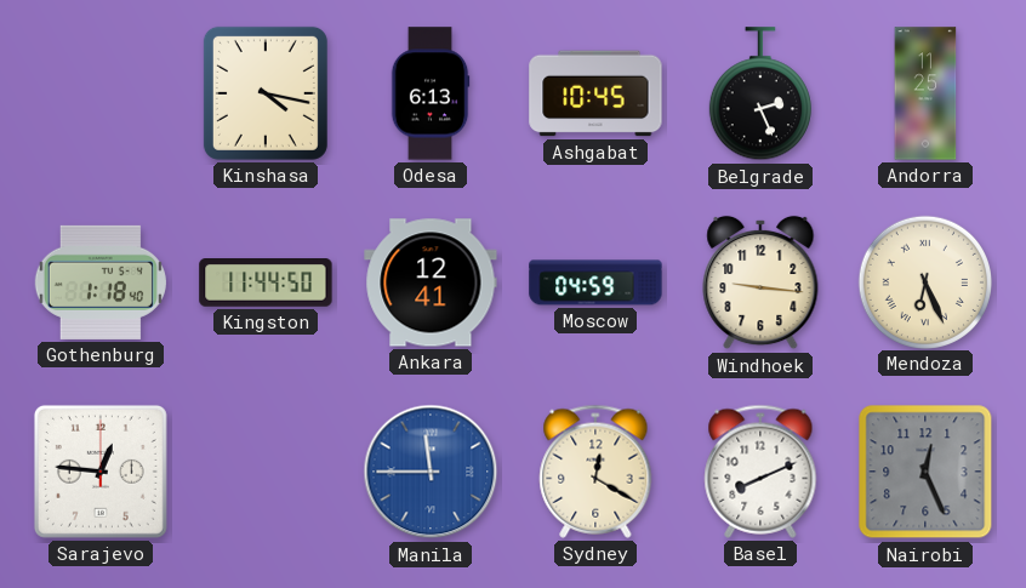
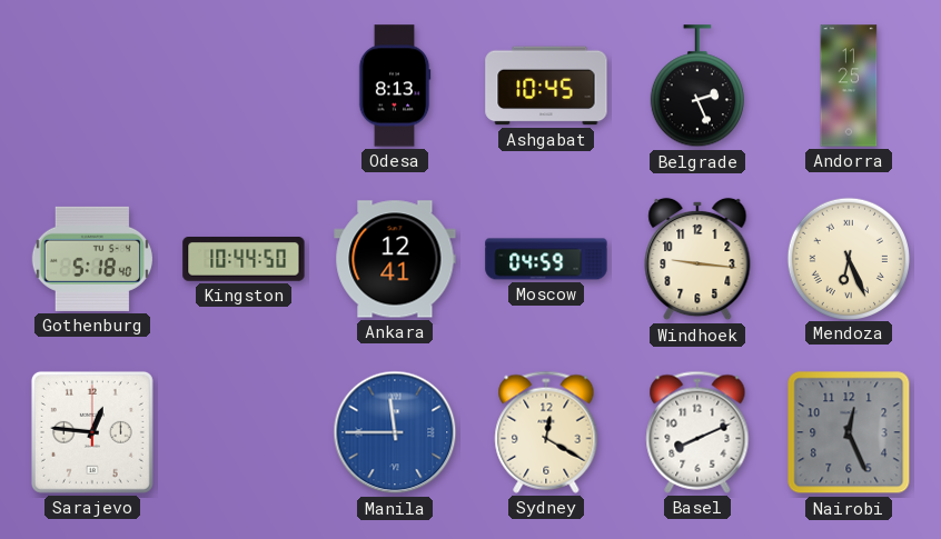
Kinshasa: 4:17 -> none (266, 93)
Odesa: 6:13 -> 8:13 (395, 86)
Gothenburg: 1:18 -> 5:18 (92, 259)
Kingston: 11:44 -> 10:44 (244, 260)
